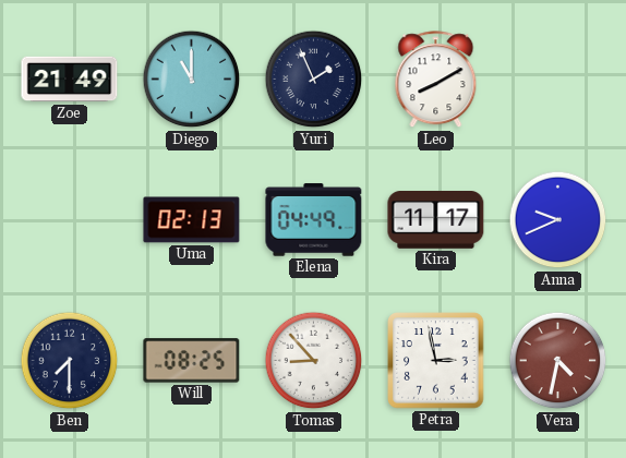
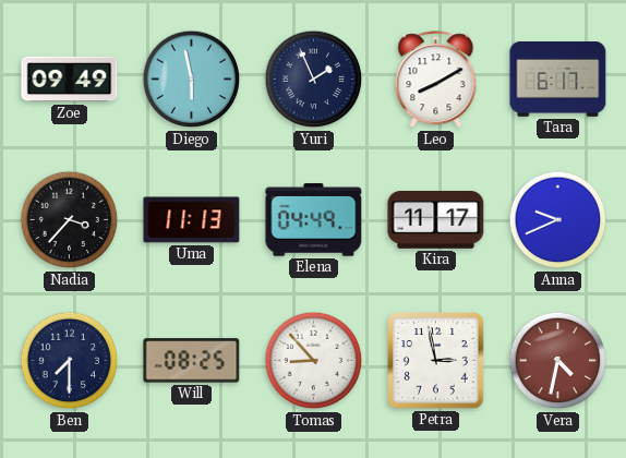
Zoe: 21:49 -> 09:49 (70, 80)
Diego: 11:00 -> 5:58 (192, 80)
Tara: none -> 6:17 (558, 80)
Nadia: none -> 3:37 (70, 220)
Uma: 02:13 -> 11:13 (192, 220)
